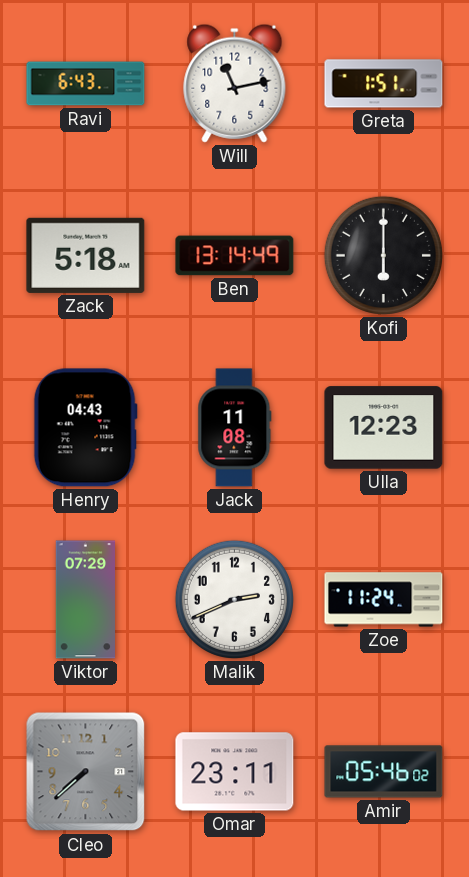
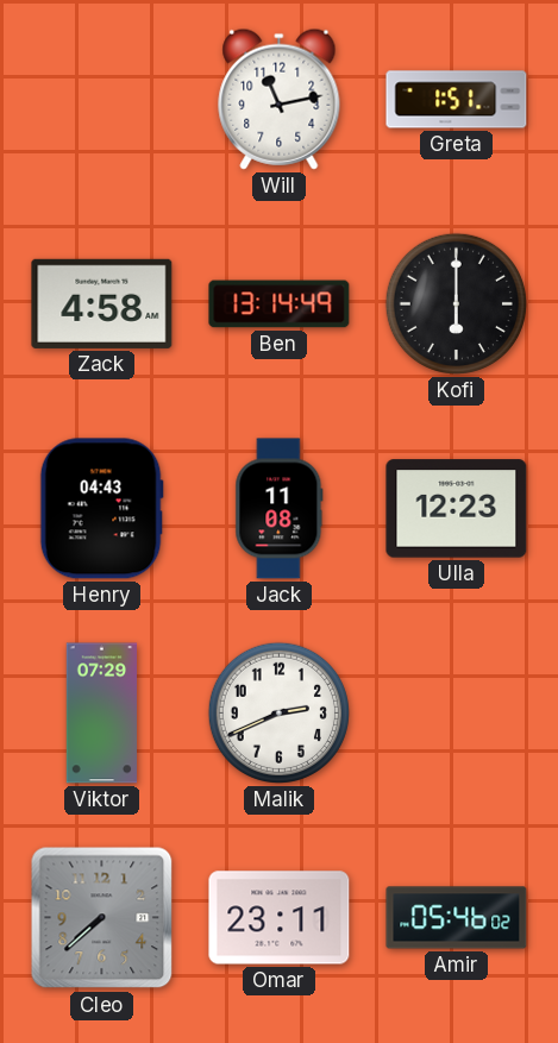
Ravi: 6:43 -> none (86, 84)
Zack: 5:18 -> 4:58 (102, 303)
Zoe: 11:24 -> none (384, 600)
